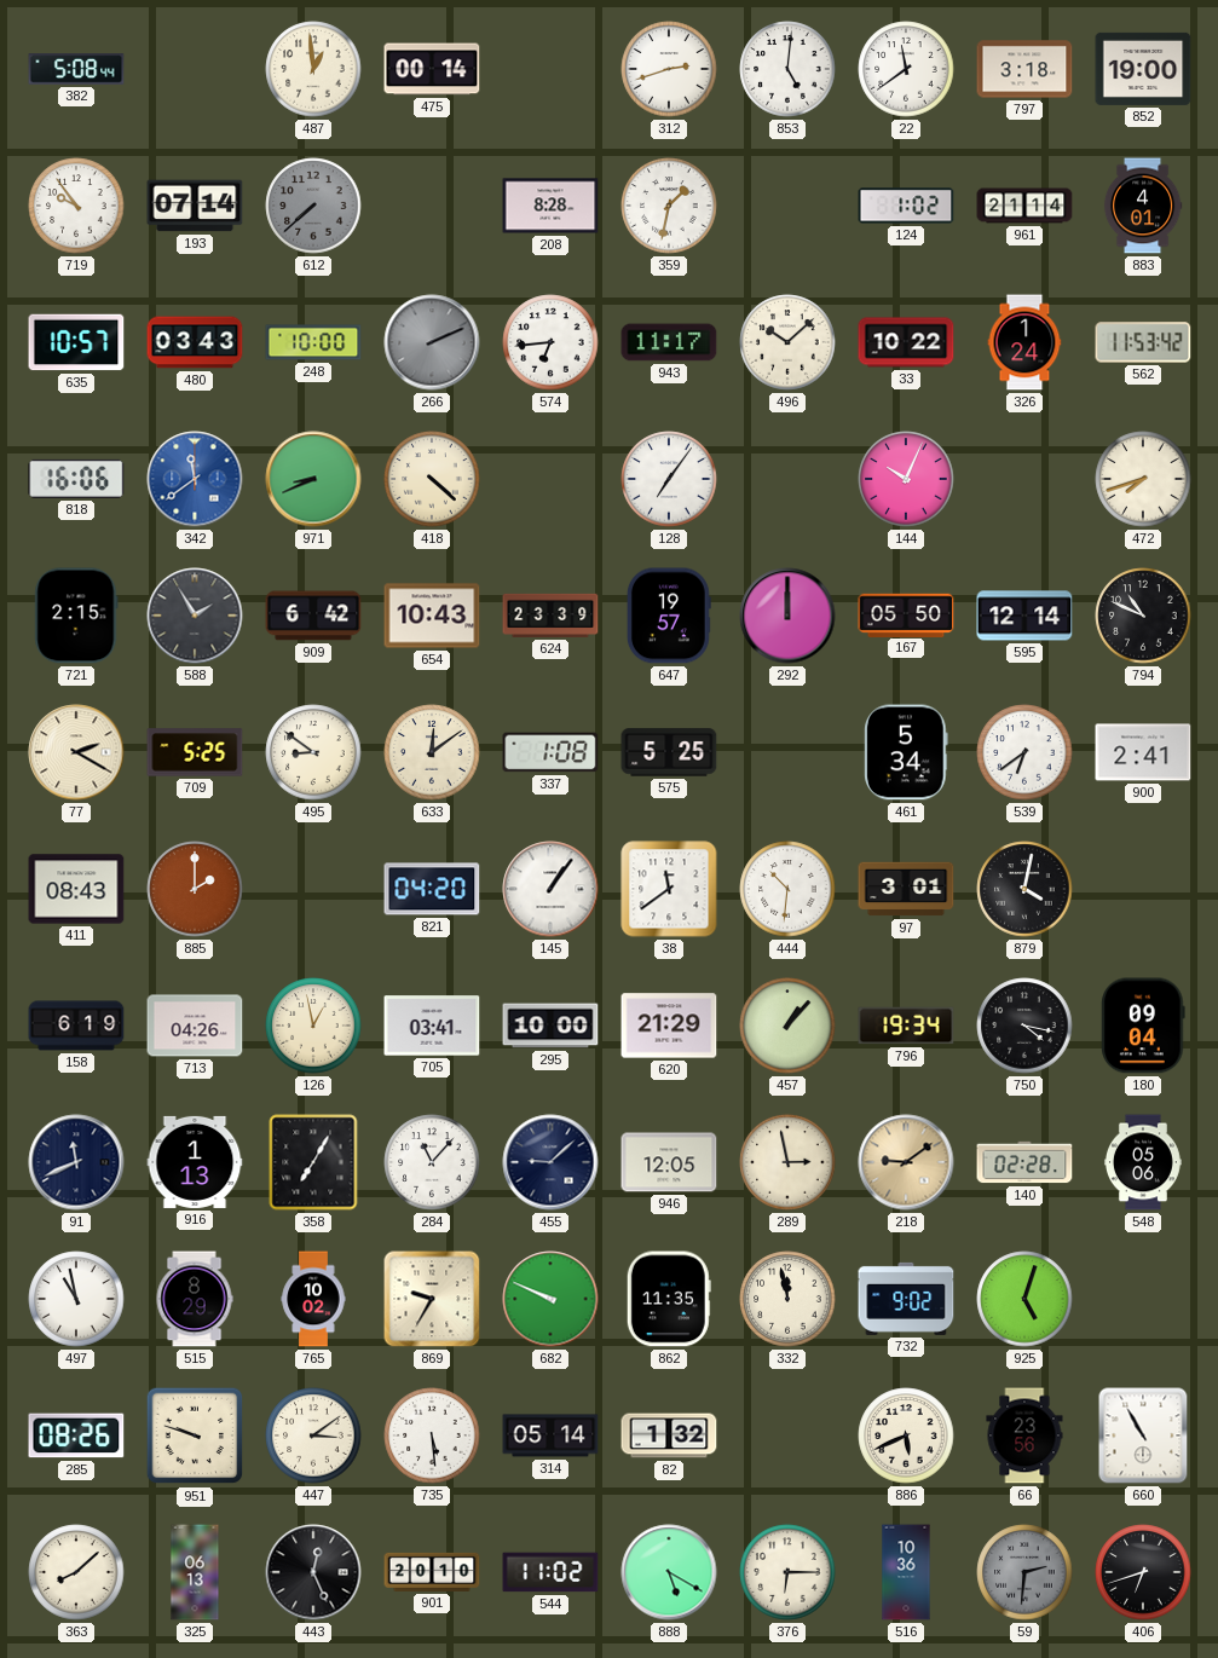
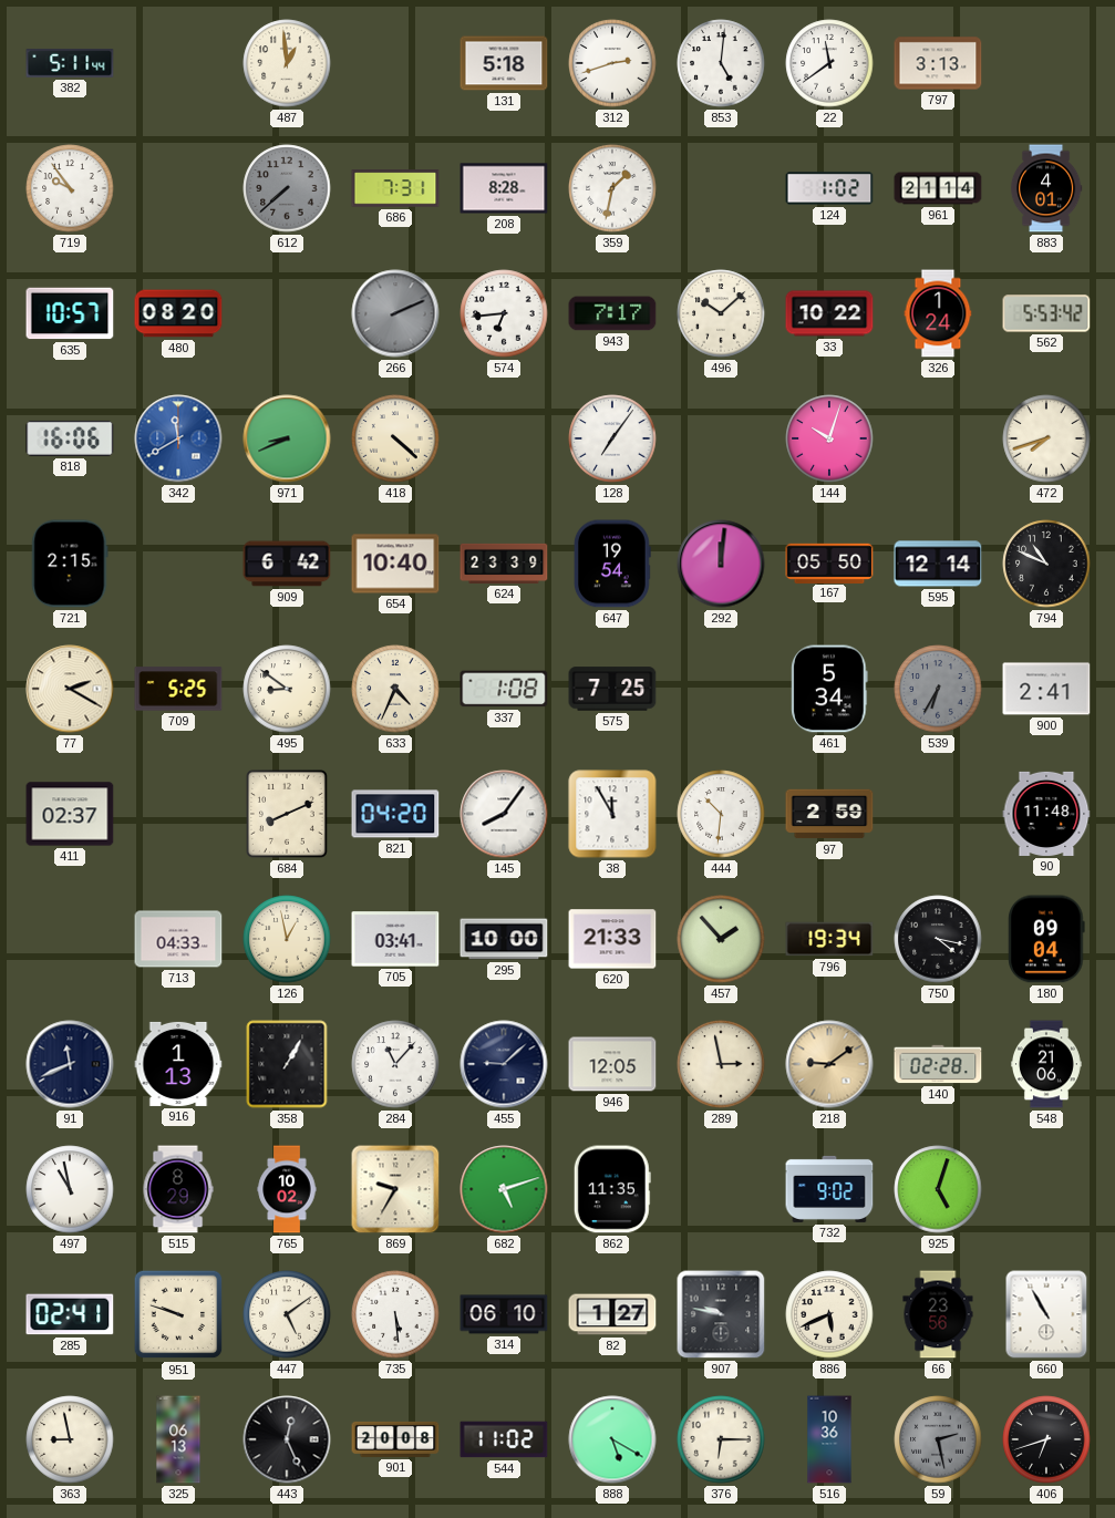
382: 5:08 -> 5:11 (70, 63)
475: 00:14 -> none (432, 69)
131: none -> 5:18 (504, 63)
797: 3:18 -> 3:13 (938, 63)
852: 19:00 -> none (1143, 69)
193: 07:14 -> none (195, 206)
686: none -> 7:31 (395, 188)
480: 03:43 -> 08:20 (178, 313)
248: 10:00 -> none (313, 342)
943: 11:17 -> 7:17 (612, 313)
562: 11:53 -> 5:53 (1046, 313)
342: 11:39 -> 11:40 (178, 438)
144: 10:04 -> 10:03 (829, 438)
588: 1:55 -> none (195, 616)
654: 10:43 -> 10:40 (395, 564)
647: 19:57 -> 19:54 (613, 564)
292: 12:00 -> 12:01 (721, 564)
633: 12:09 -> 4:34 (395, 689)
575: 5:25 -> 7:25 (612, 689)
539: 6:39 -> 6:35 (938, 689)
539 dial: white -> grey (938, 689)
411: 08:43 -> 02:37 (70, 814)
885: 2:00 -> none (195, 889)
684: none -> 8:11 (287, 814)
145: 1:06 -> 8:06 (504, 814)
38: 11:39 -> 11:55 (612, 814)
97: 3:01 -> 2:59 (829, 814)
879: 4:02 -> none (1024, 889)
90: none -> 11:48 (1046, 814)
158: 6:19 -> none (76, 1026)
713: 04:26 -> 04:33 (178, 939)
620: 21:29 -> 21:33 (612, 939)
457: 1:07 -> 1:53 (721, 939)
358: 7:05 -> 1:05 (287, 1064)
548: 05:06 -> 21:06 (1046, 1064)
682: 9:49 -> 5:12 (504, 1189)
332: 11:58 -> none (787, 1299)
285: 08:26 -> 02:41 (70, 1314)
447: 3:09 -> 5:09 (287, 1314)
314: 05:14 -> 06:10 (504, 1314)
82: 1:32 -> 1:27 (612, 1314)
907: none -> 9:47 (721, 1314)
363: 8:08 -> 8:58 (70, 1439)
901: 20:10 -> 20:08 (395, 1439)
59: 2:31 -> 2:28 (938, 1439)
